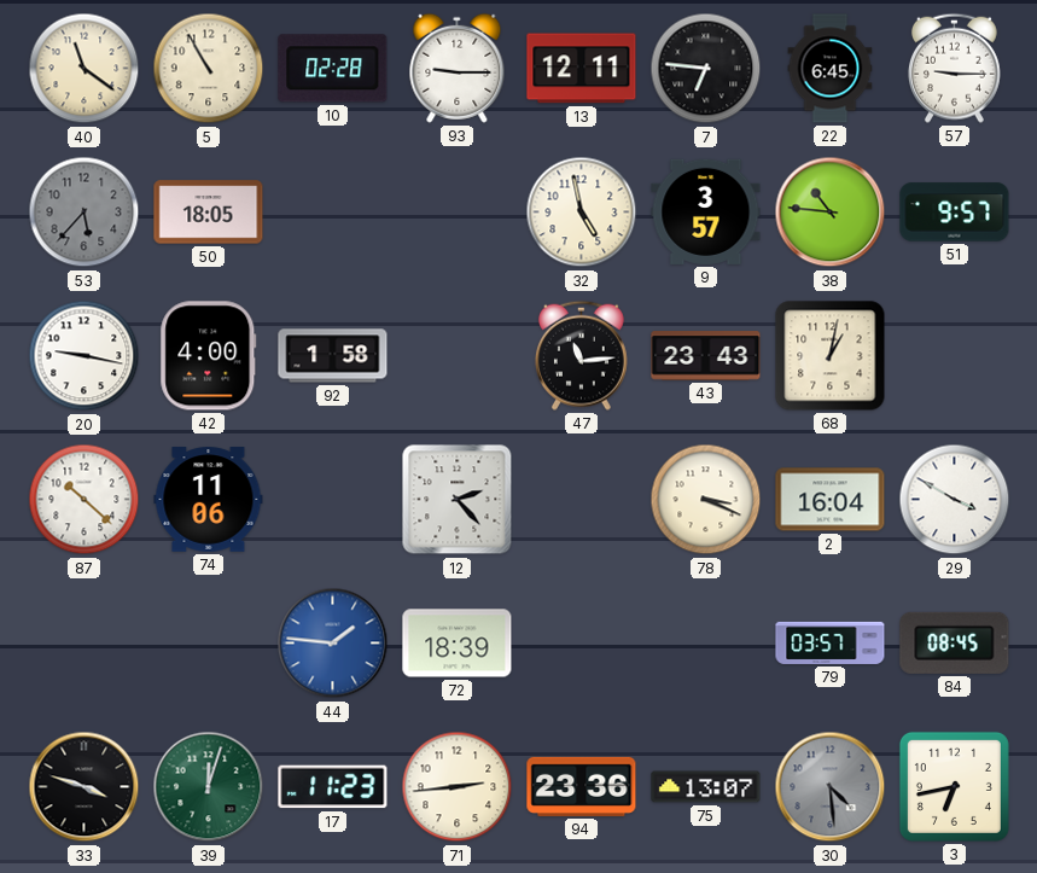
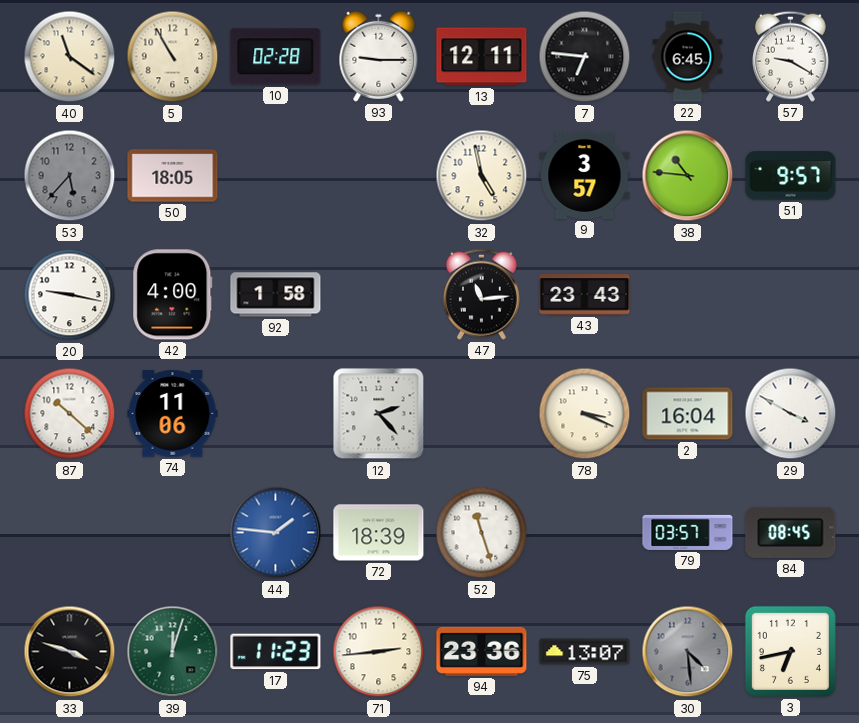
57: 9:15 -> 9:20 (790, 56)
68: 1:02 -> none (831, 356)
52: none -> 11:27 (482, 533)
